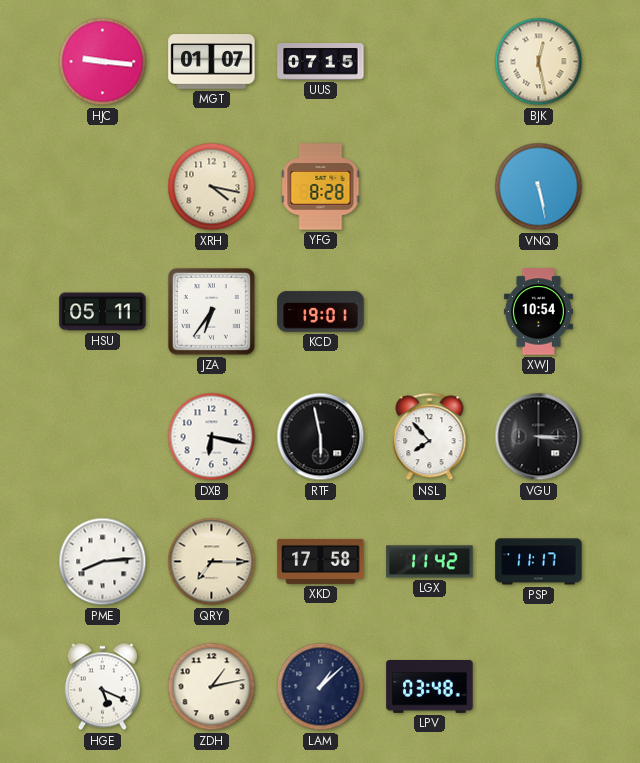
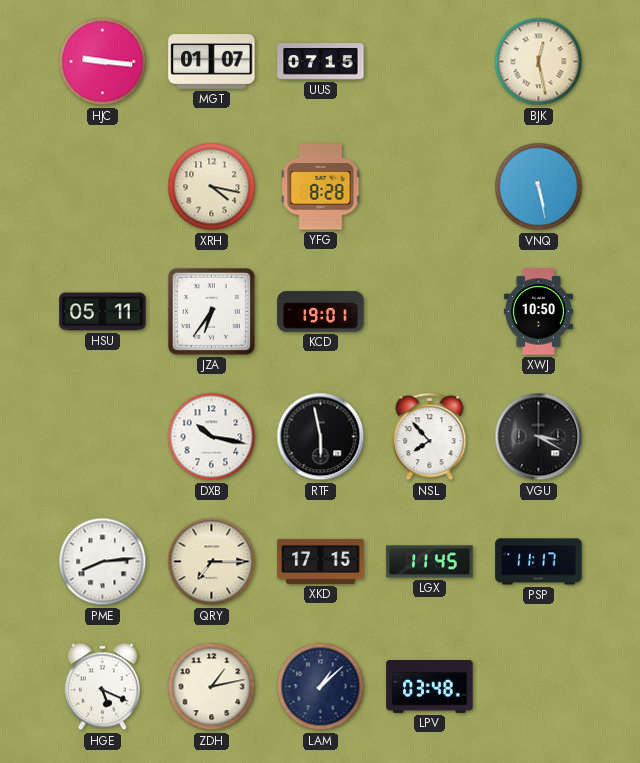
XWJ: 10:54 -> 10:50 (538, 312)
DXB: 6:17 -> 10:17 (212, 437)
VGU: 3:15 -> 3:20 (539, 437)
XKD: 17:58 -> 17:15 (321, 561)
LGX: 11:42 -> 11:45 (430, 562)
